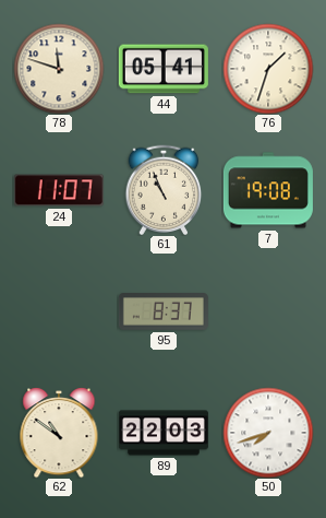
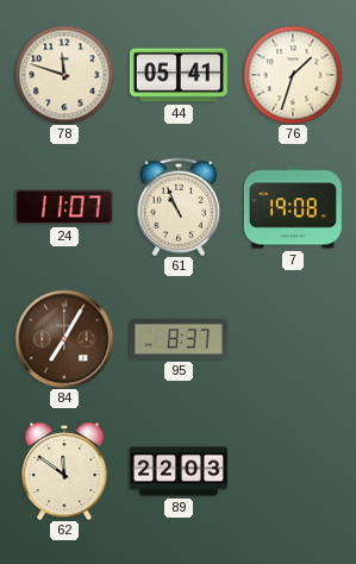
84: none -> 7:05 (64, 339)
62: 10:51 -> 11:51 (64, 471)
50: 7:42 -> none (268, 433)
